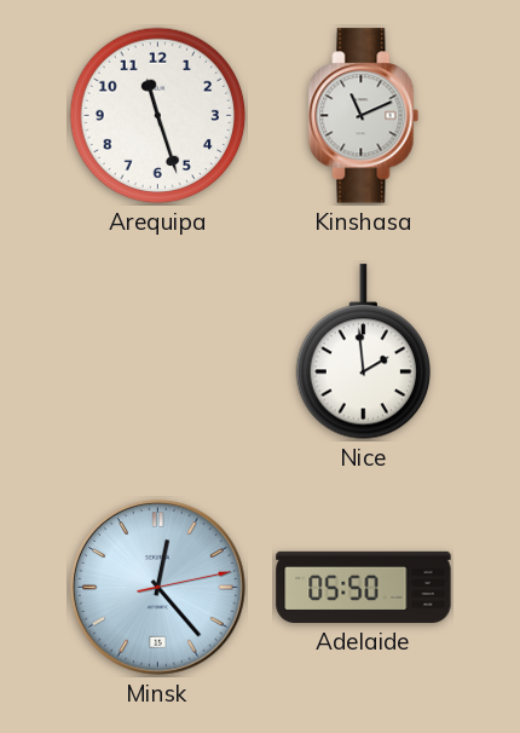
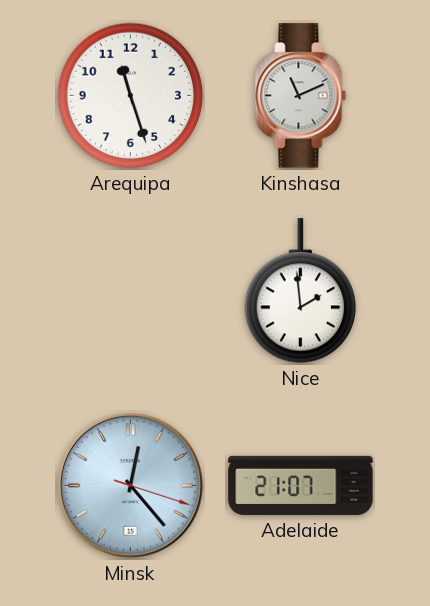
Minsk: 12:23:13 -> 12:23:18 (131, 486)
Adelaide: 05:50 -> 21:07 (301, 485)
